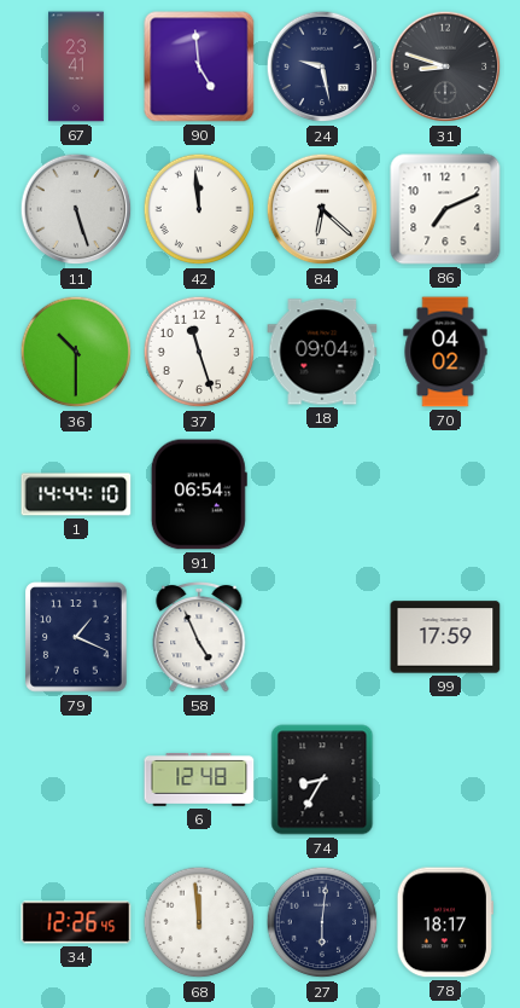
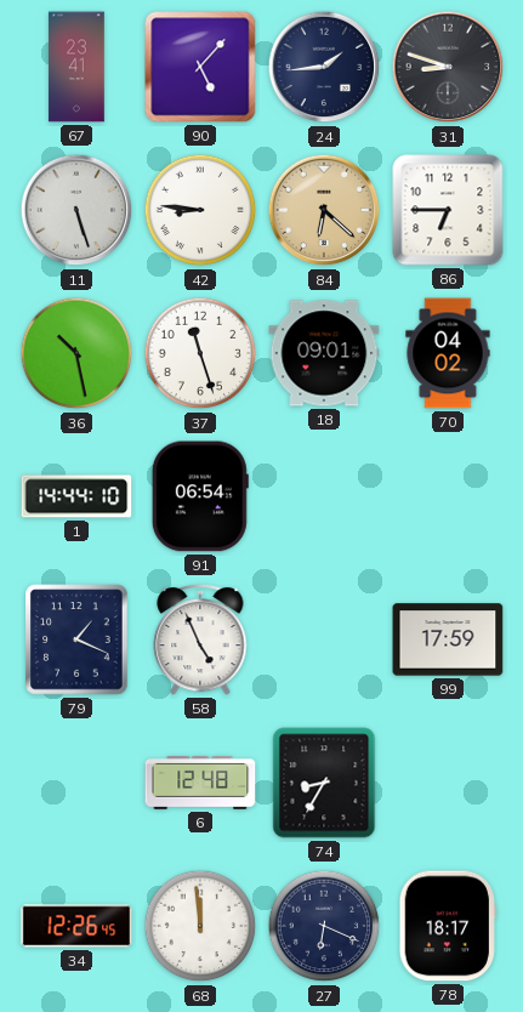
90: 4:59 -> 5:07 (200, 67)
24: 9:28 -> 1:44 (324, 67)
42: 11:59 -> 8:46 (200, 210)
84 dial: white -> champagne (324, 210)
86: 7:11 -> 6:45 (448, 210)
36: 10:30 -> 10:28 (76, 353)
18: 09:04 -> 09:01 (324, 353)
27: 6:01 -> 6:19 (324, 926)
